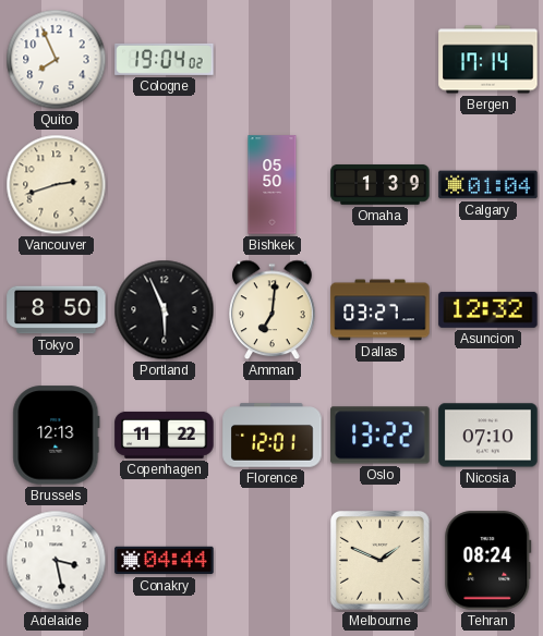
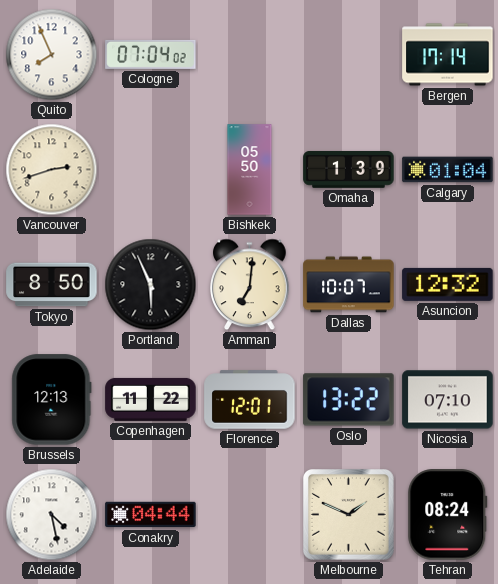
Cologne: 19:04 -> 07:04 (151, 54)
Dallas: 03:27 -> 10:07 (349, 285)
Adelaide: 3:28 -> 4:28 (52, 515)
